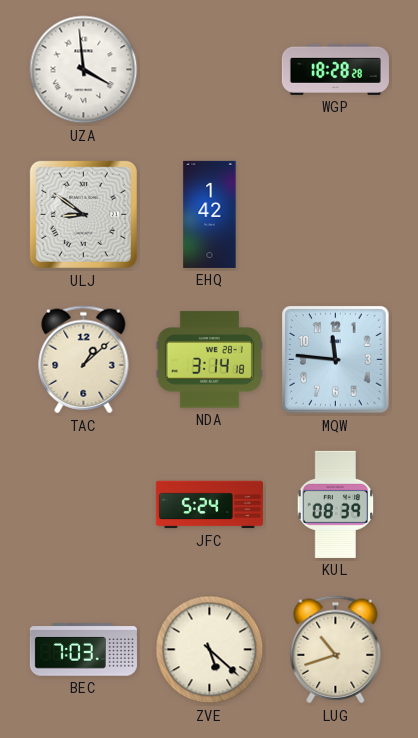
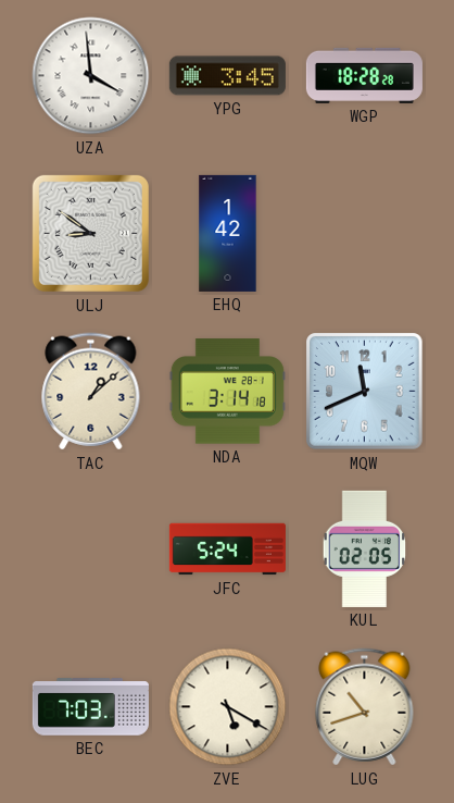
YPG: none -> 3:45 (227, 76)
MQW: 11:46 -> 11:41 (365, 392)
KUL: 08:39 -> 02:05 (365, 548)
ZVE: 5:22 -> 5:20 (228, 707)
